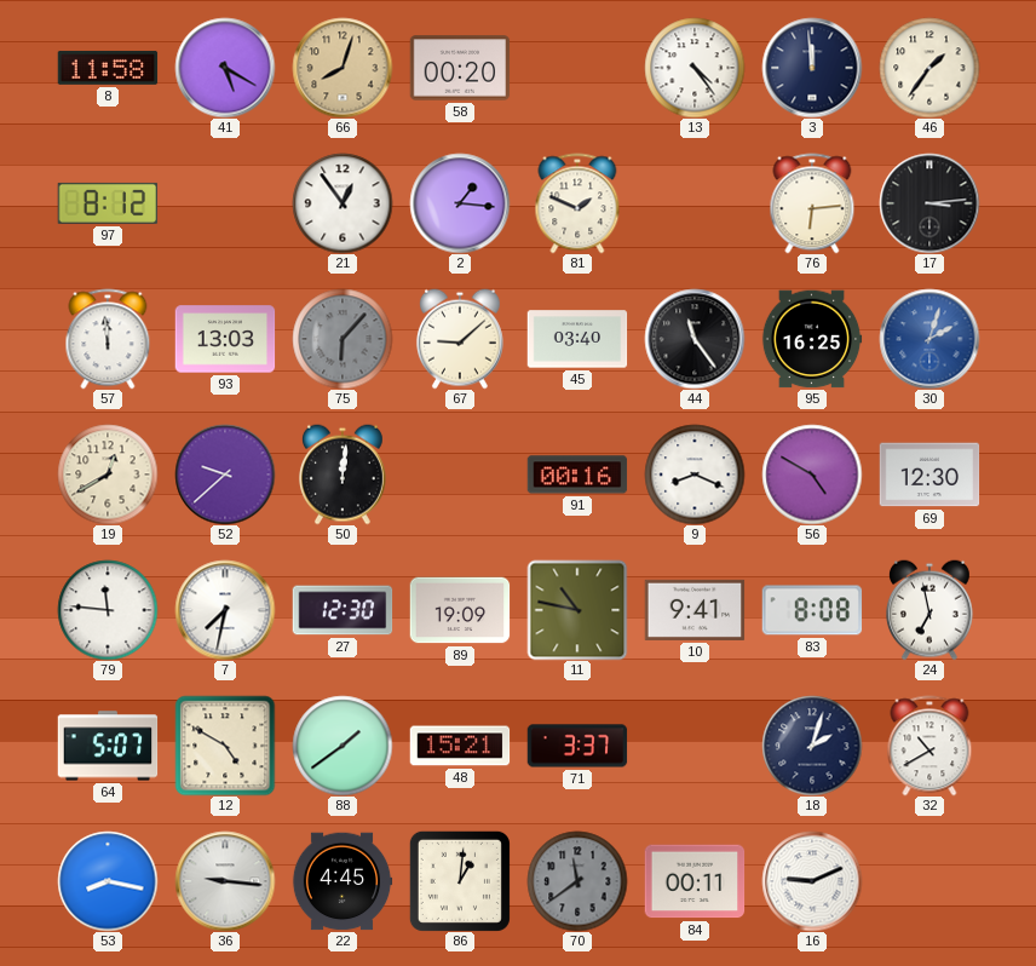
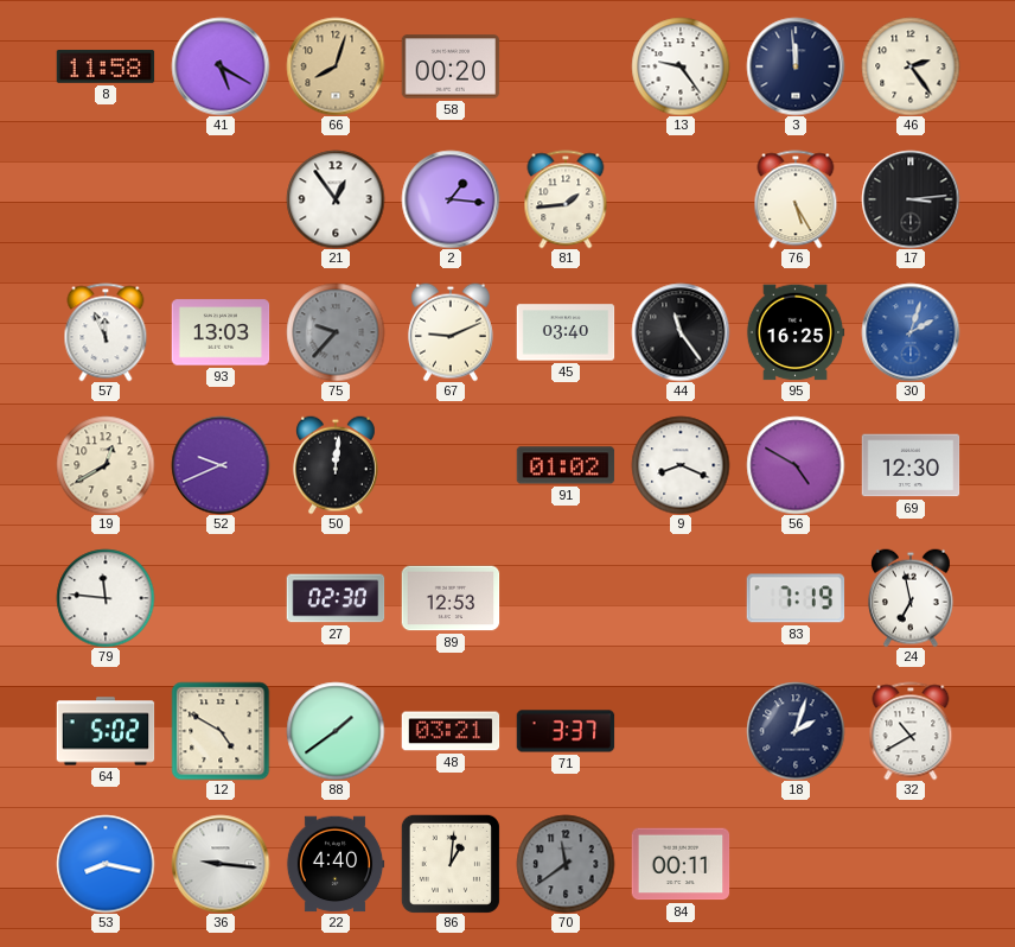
13: 4:24 -> 9:24 (681, 66)
46: 1:36 -> 2:24 (911, 66)
97: 8:12 -> none (108, 203)
81: 1:49 -> 1:44 (566, 199)
76: 6:14 -> 5:25 (796, 199)
57: 11:59 -> 11:56 (106, 332)
75: 6:07 -> 9:37 (336, 332)
67: 9:08 -> 9:11 (451, 332)
52: 9:38 -> 9:41 (221, 465)
91: 00:16 -> 01:02 (566, 465)
7: 7:32 -> none (225, 610)
27: 12:30 -> 02:30 (336, 598)
89: 19:09 -> 12:53 (451, 598)
11: 10:47 -> none (577, 610)
10: 9:41 -> none (695, 610)
83: 8:08 -> 7:19 (796, 598)
64: 5:07 -> 5:02 (106, 731)
48: 15:21 -> 03:21 (451, 731)
22: 4:45 -> 4:40 (336, 864)
16: 9:11 -> none (812, 881)
